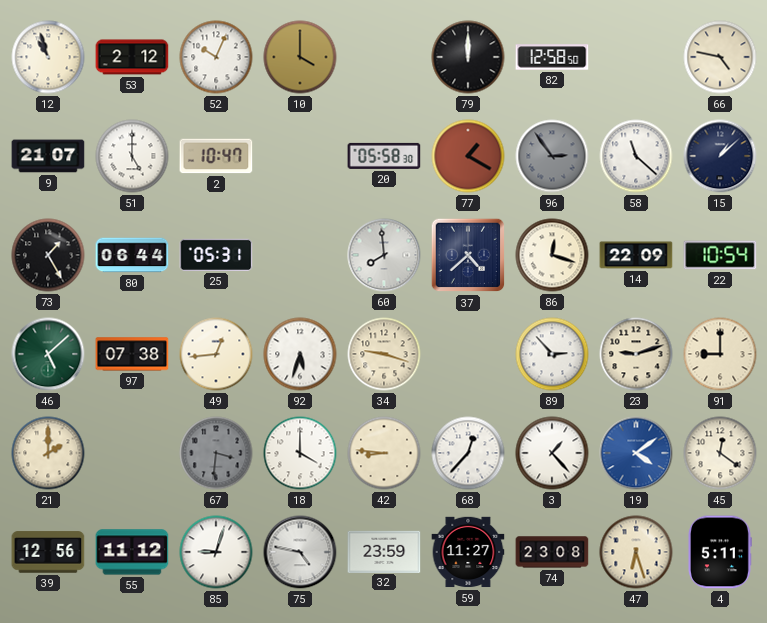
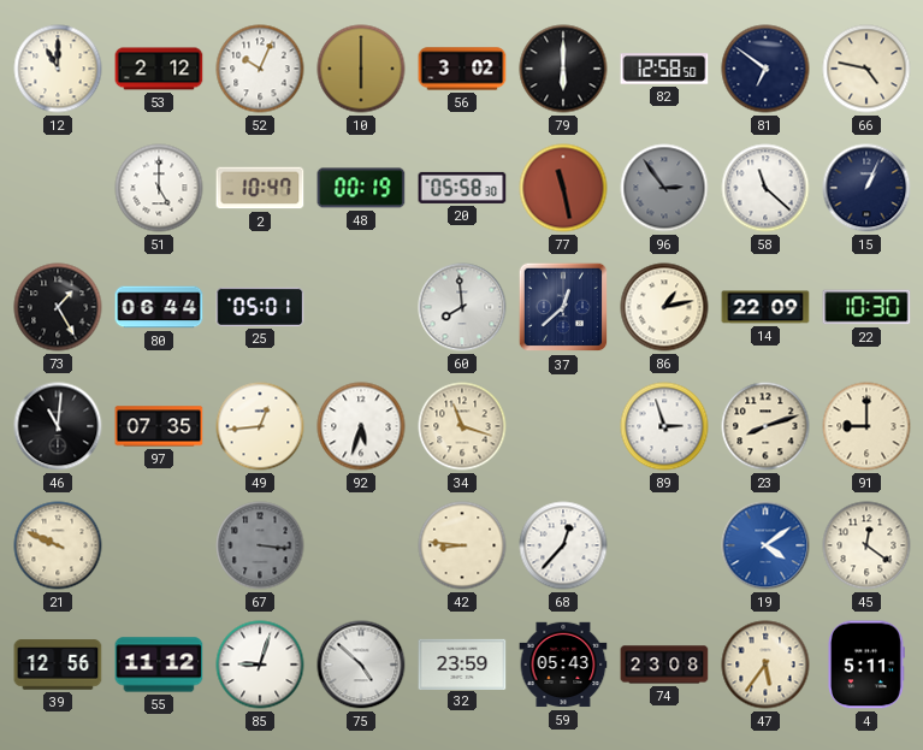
12: 10:57 -> 11:00 (58, 69)
10: 4:00 -> 6:00 (361, 69)
56: none -> 3:02 (462, 69)
79: 12:00 -> 6:00 (563, 69)
81: none -> 6:51 (765, 69)
9: 21:07 -> none (48, 156)
48: none -> 00:19 (361, 188)
77: 1:20 -> 11:28 (563, 188)
15: 1:08 -> 1:04 (866, 188)
25: 05:31 -> 05:01 (260, 307)
37: 4:38 -> 12:38 (563, 307)
86: 12:18 -> 1:13 (664, 307)
22: 10:54 -> 10:30 (866, 307)
46: 5:08 -> 11:01 (58, 426)
46 dial: green -> black (58, 426)
97: 07:38 -> 07:35 (159, 426)
34: 9:18 -> 11:18 (462, 426)
89: 2:53 -> 2:57 (664, 426)
23: 9:12 -> 8:12 (765, 426)
21: 2:00 -> 9:49 (58, 545)
67: 3:31 -> 3:16 (260, 545)
18: 4:00 -> none (300, 453)
3: 1:23 -> none (552, 453)
75: 4:47 -> 4:52 (361, 665)
59: 11:27 -> 05:43 (563, 665)
47: 6:27 -> 5:36 (765, 665)
